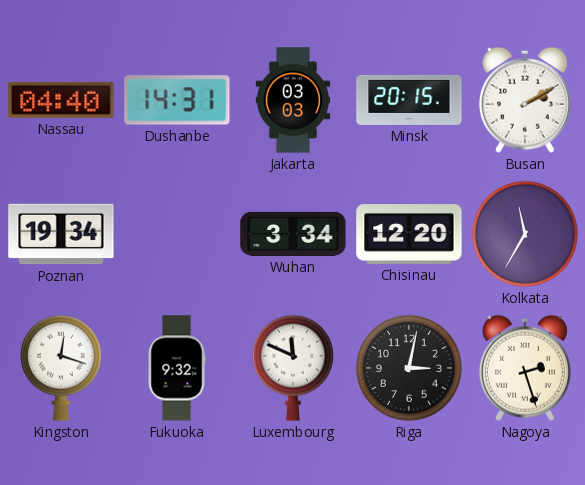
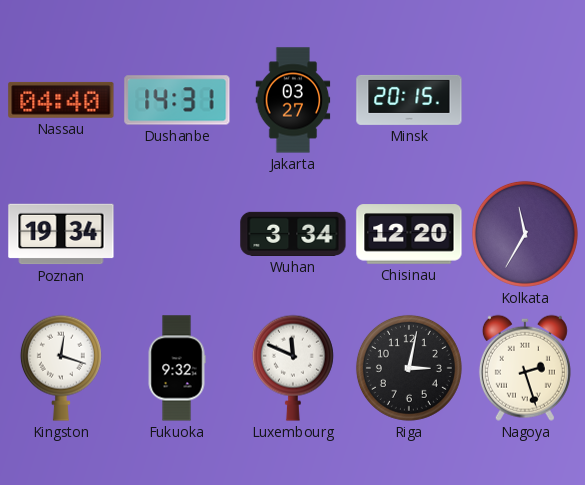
Jakarta: 03:03 -> 03:27 (293, 100)
Busan: 2:10 -> none (525, 100)
